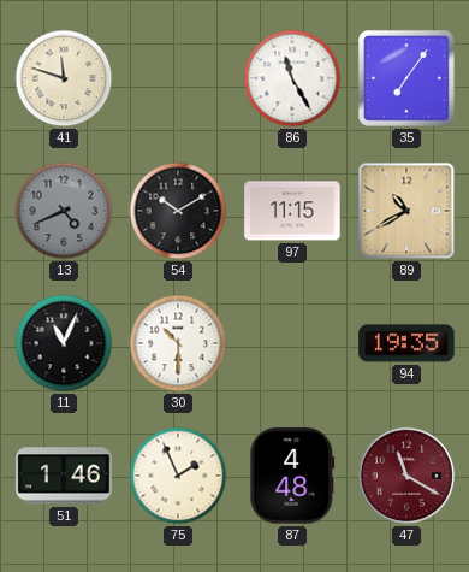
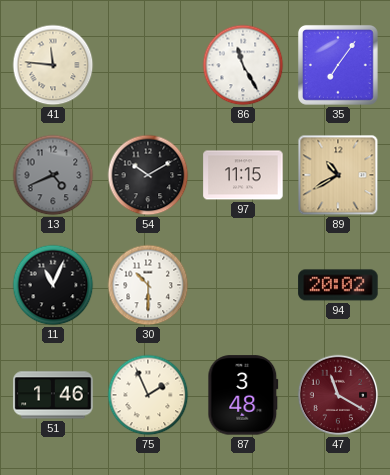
41: 11:48 -> 11:46 (53, 65)
94: 19:35 -> 20:02 (338, 285)
87: 4:48 -> 3:48 (243, 395)
